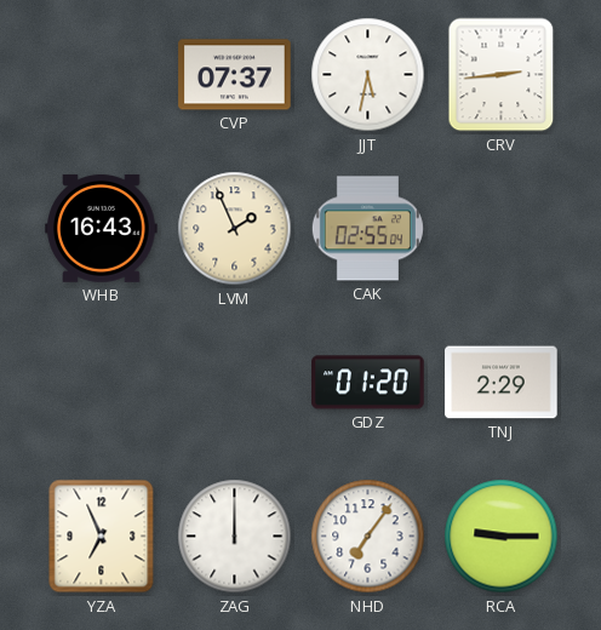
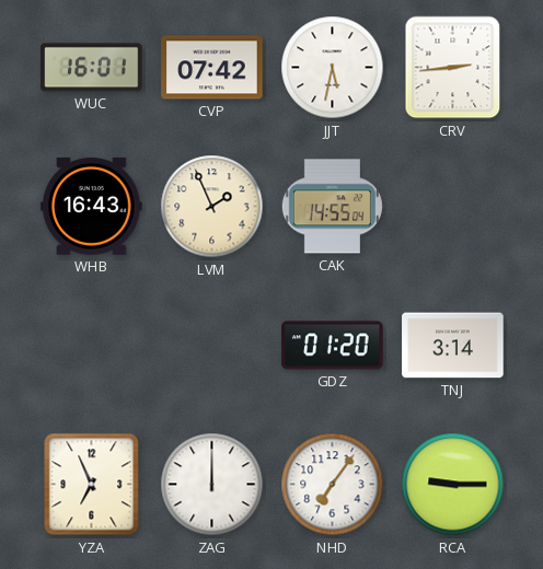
WUC: none -> 16:01 (92, 68)
CVP: 07:37 -> 07:42 (212, 68)
CAK: 02:55 -> 14:55 (332, 207)
TNJ: 2:29 -> 3:14 (453, 346)
